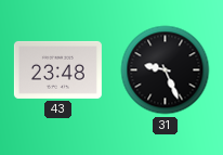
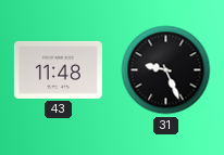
43: 23:48 -> 11:48 (58, 69)
